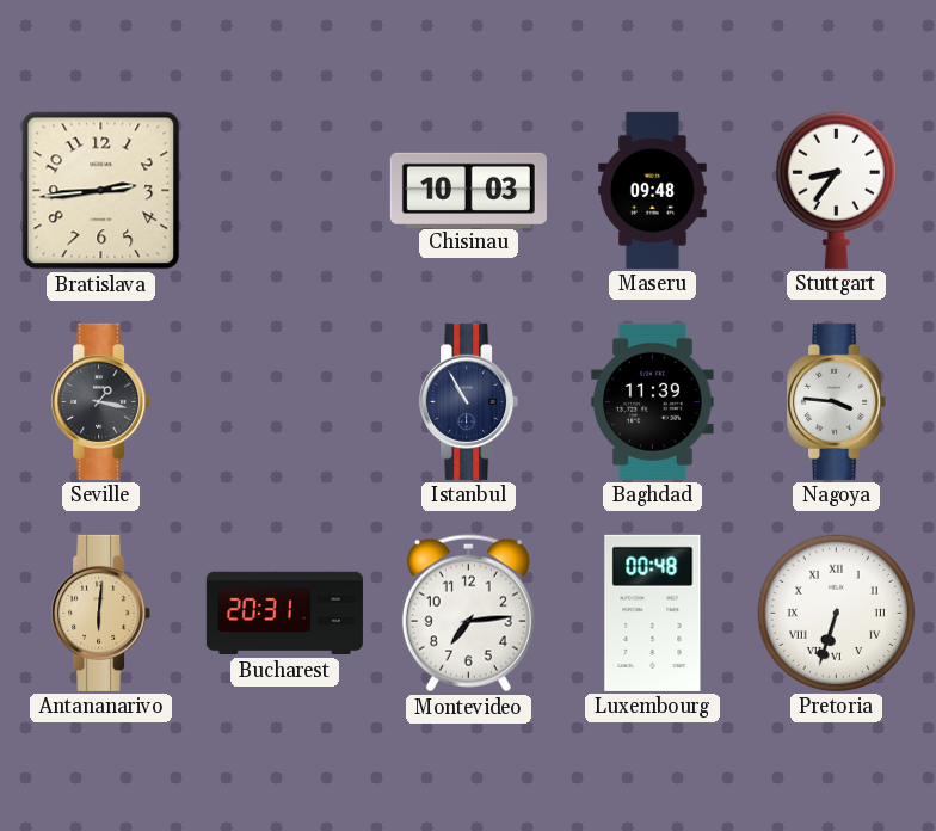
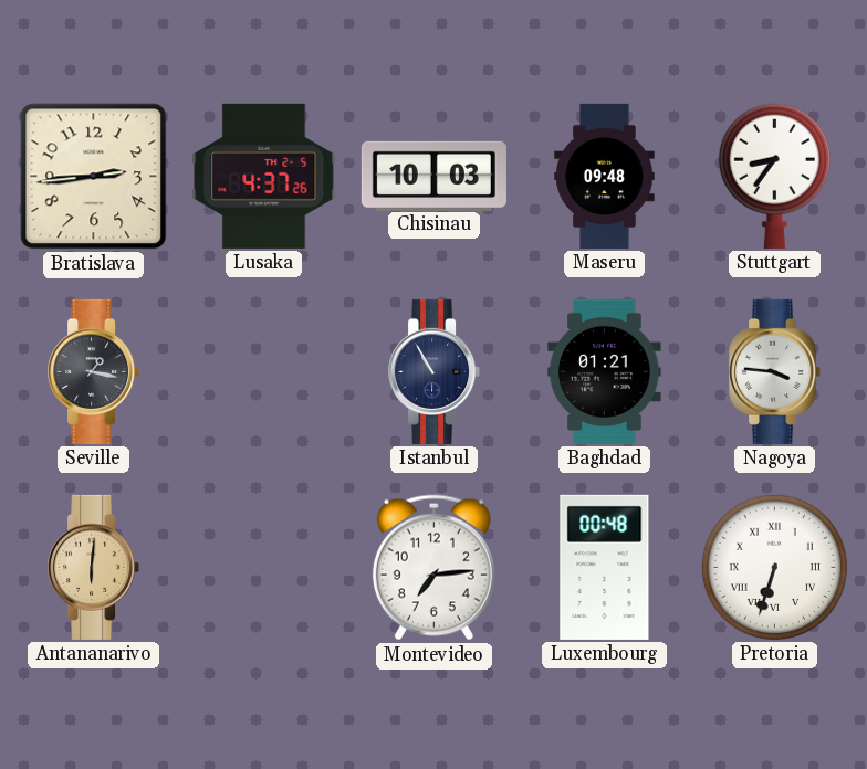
Lusaka: none -> 4:37 (264, 176)
Baghdad: 11:39 -> 01:21 (605, 371)
Bucharest: 20:31 -> none (284, 614)
